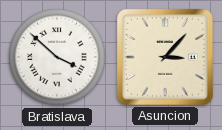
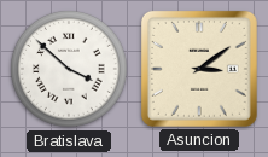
Asuncion: 3:07 -> 3:09 (199, 69)
